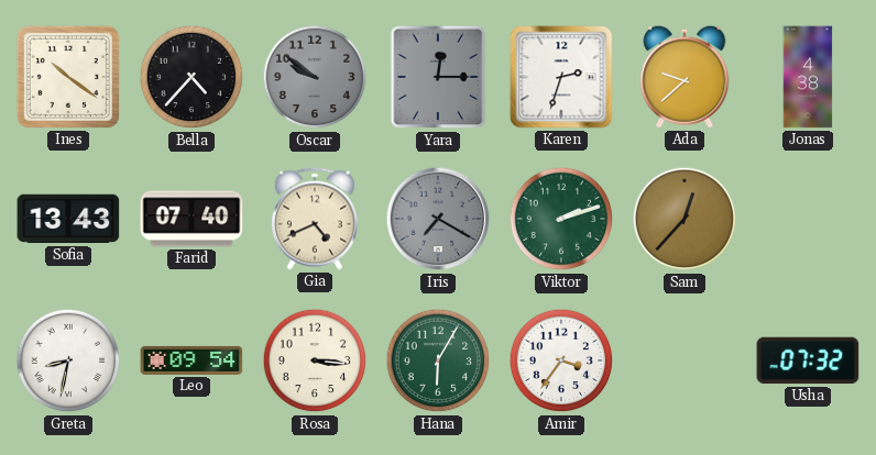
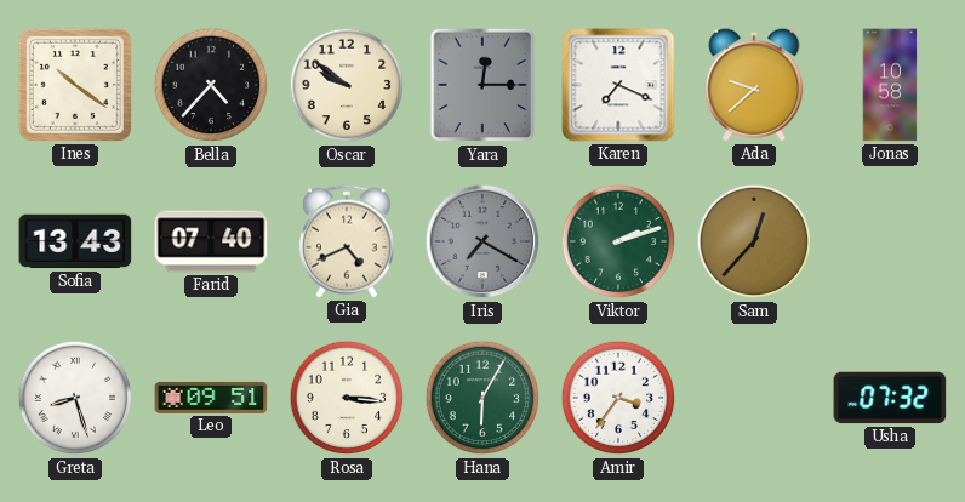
Oscar dial: grey -> cream (347, 85)
Karen: 2:33 -> 7:19 (618, 85)
Jonas: 4:38 -> 10:58 (890, 85)
Greta: 8:32 -> 8:27 (75, 398)
Leo: 09:54 -> 09:51 (211, 398)
